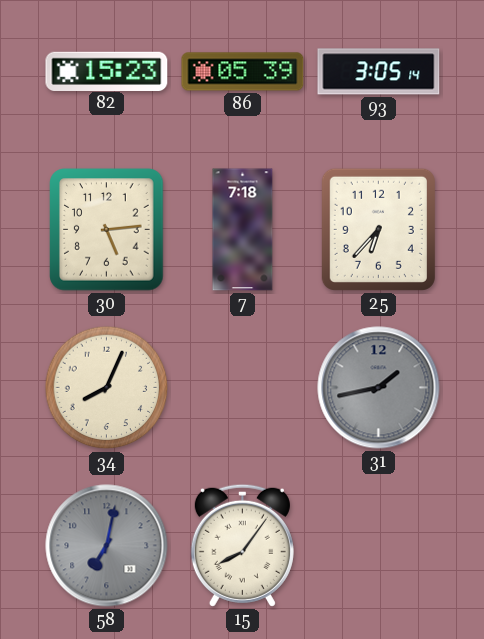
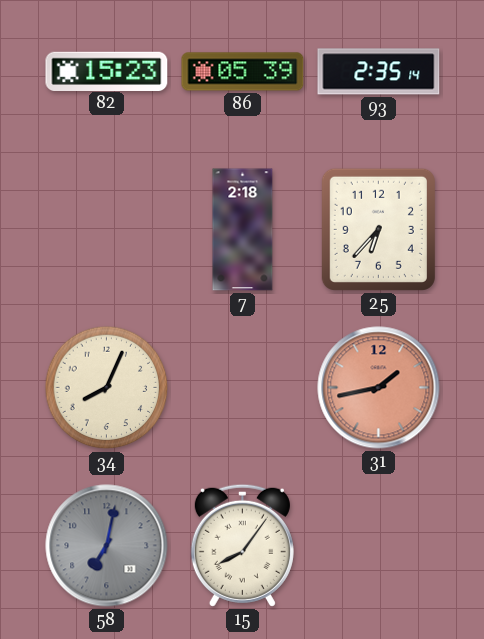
93: 3:05 -> 2:35 (379, 72)
30: 5:14 -> none (107, 230)
7: 7:18 -> 2:18 (243, 230)
31 dial: grey -> salmon (379, 388)
